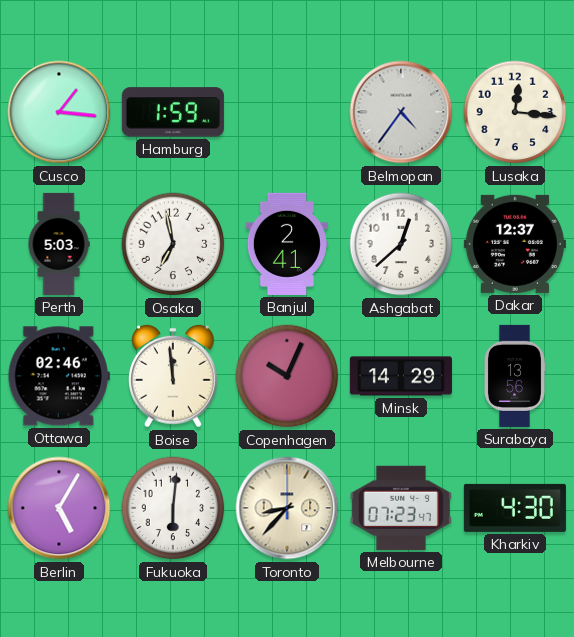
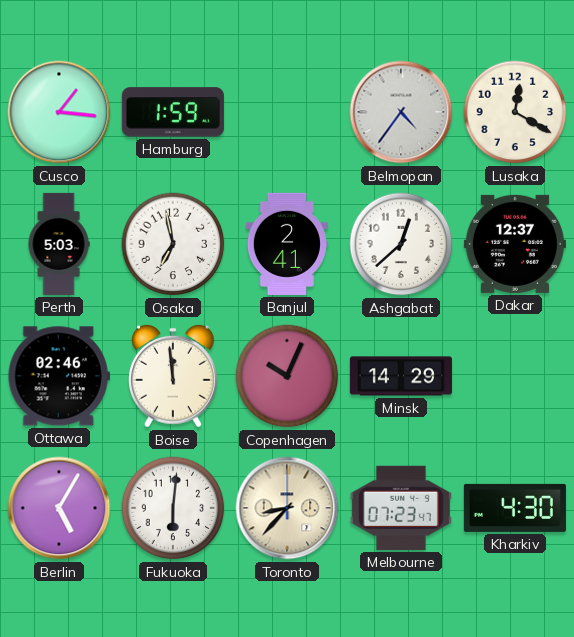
Lusaka: 12:16 -> 12:20 (515, 112)
Surabaya: 13:56 -> none (515, 376)
